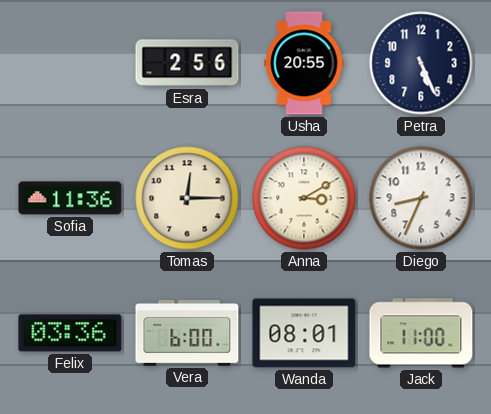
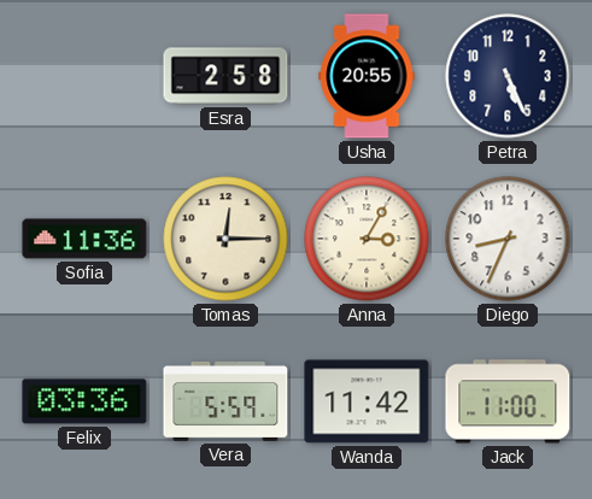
Esra: 2:56 -> 2:58 (225, 76)
Anna: 3:10 -> 3:05 (367, 239)
Vera: 6:00 -> 5:59 (225, 401)
Wanda: 08:01 -> 11:42 (367, 401)
